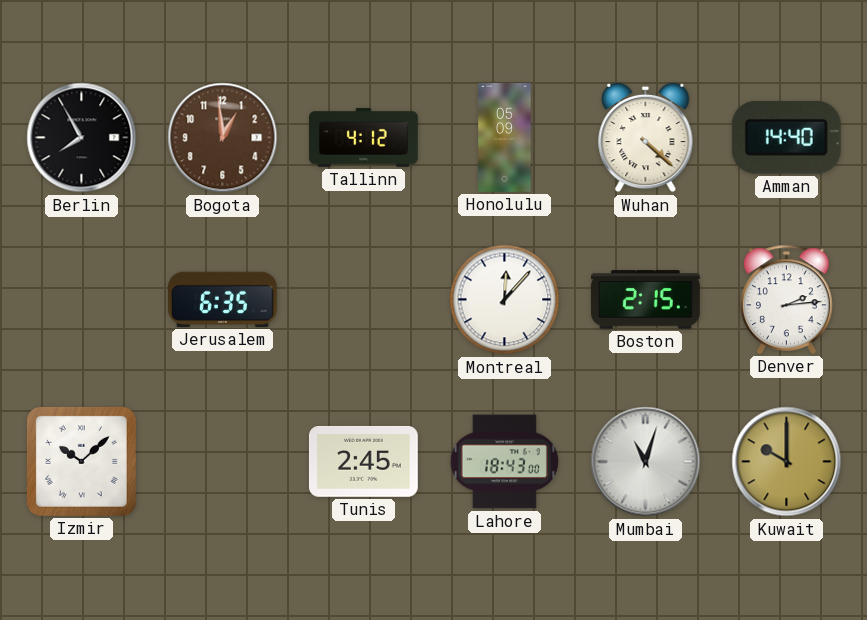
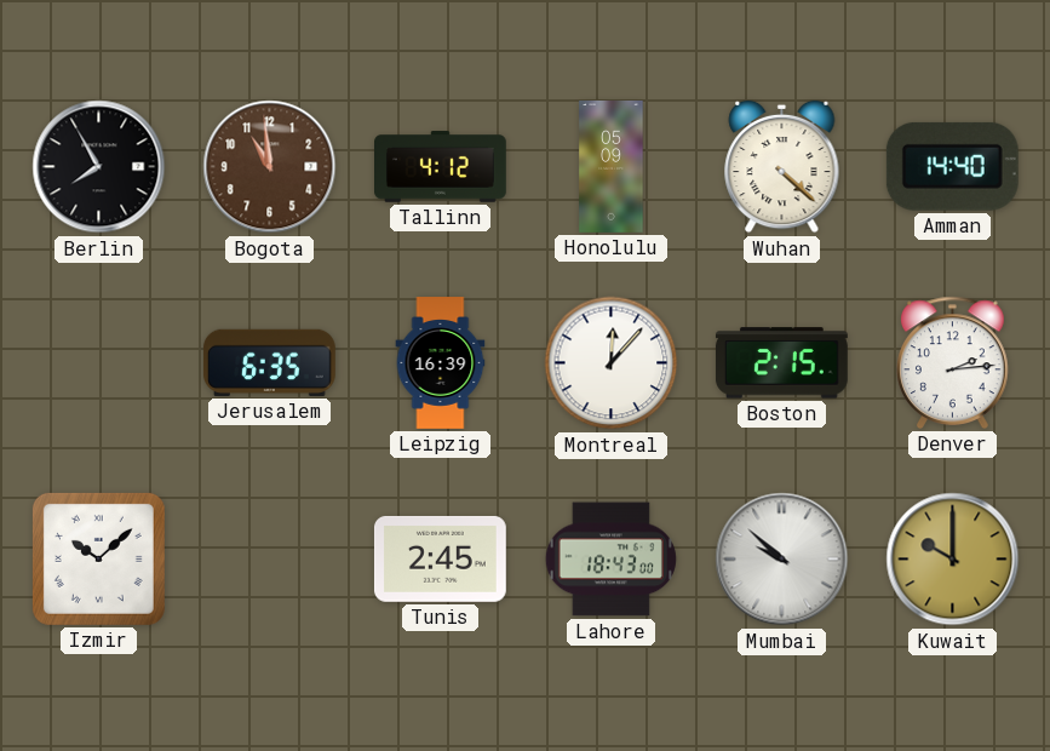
Bogota: 12:59 -> 10:59 (270, 167)
Leipzig: none -> 16:39 (441, 363)
Mumbai: 11:03 -> 9:52 (782, 560)
